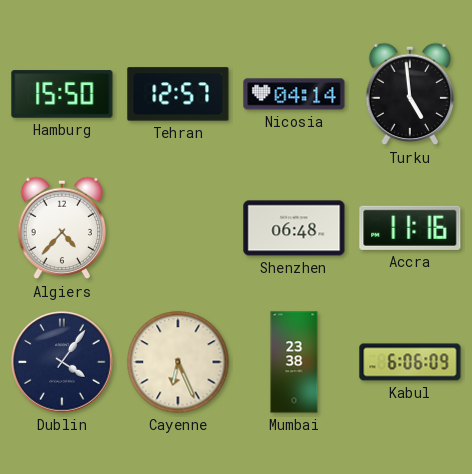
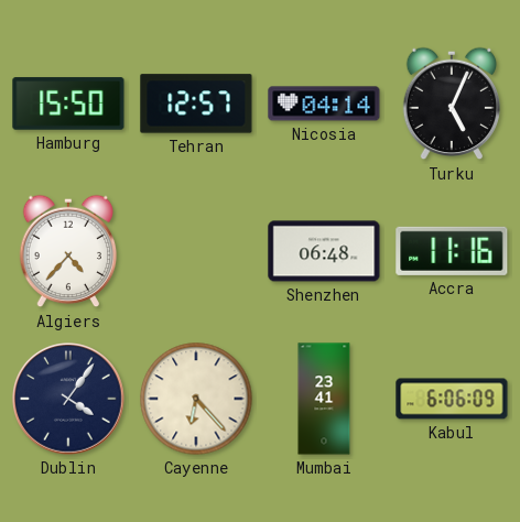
Turku: 4:59 -> 5:04 (452, 104)
Cayenne: 6:26 -> 6:23 (196, 399)
Mumbai: 23:38 -> 23:41 (324, 399)
